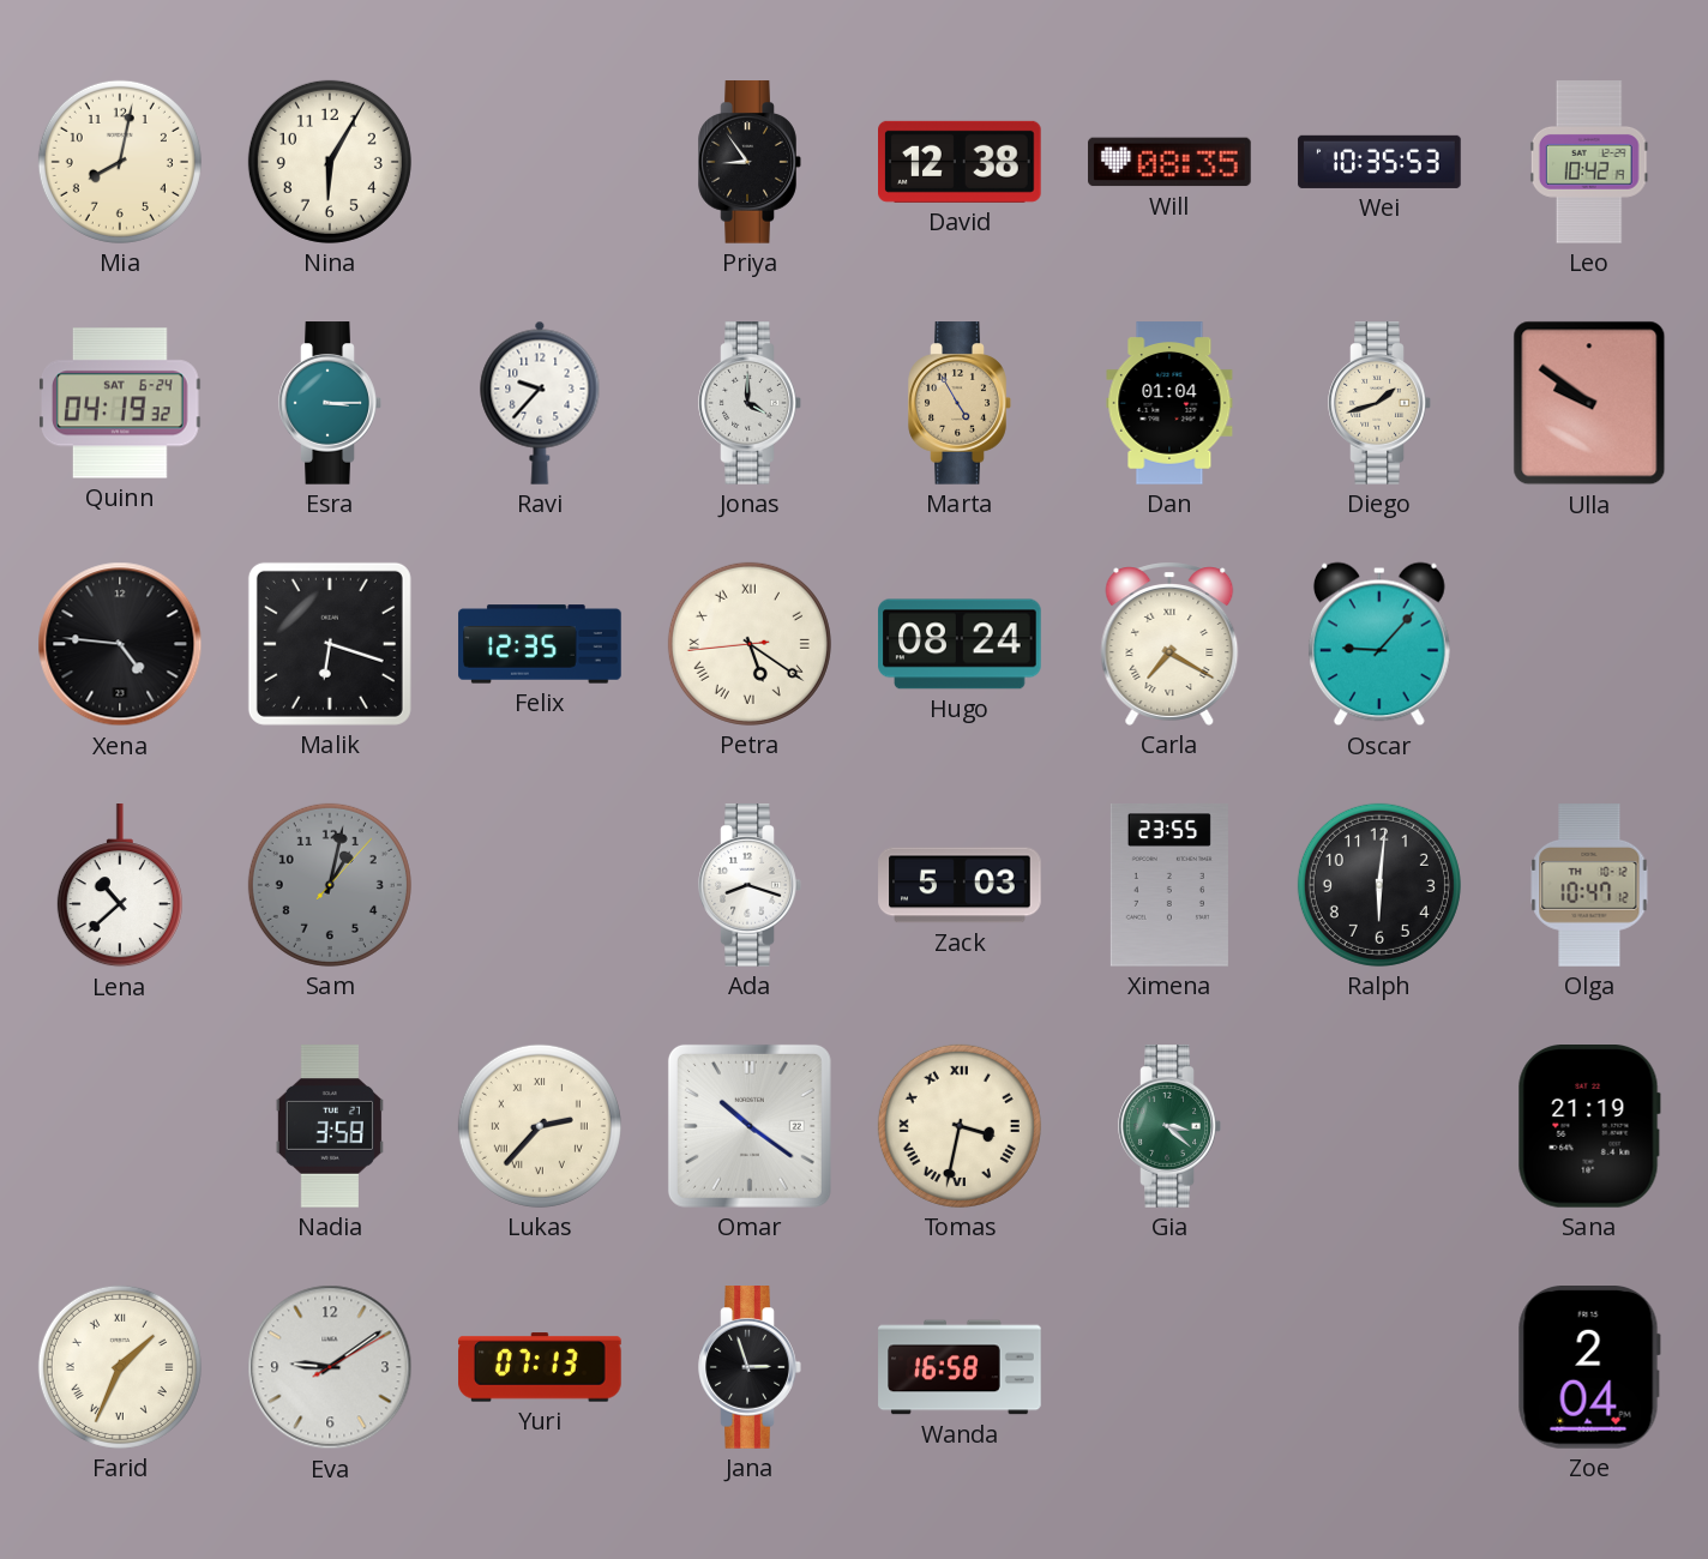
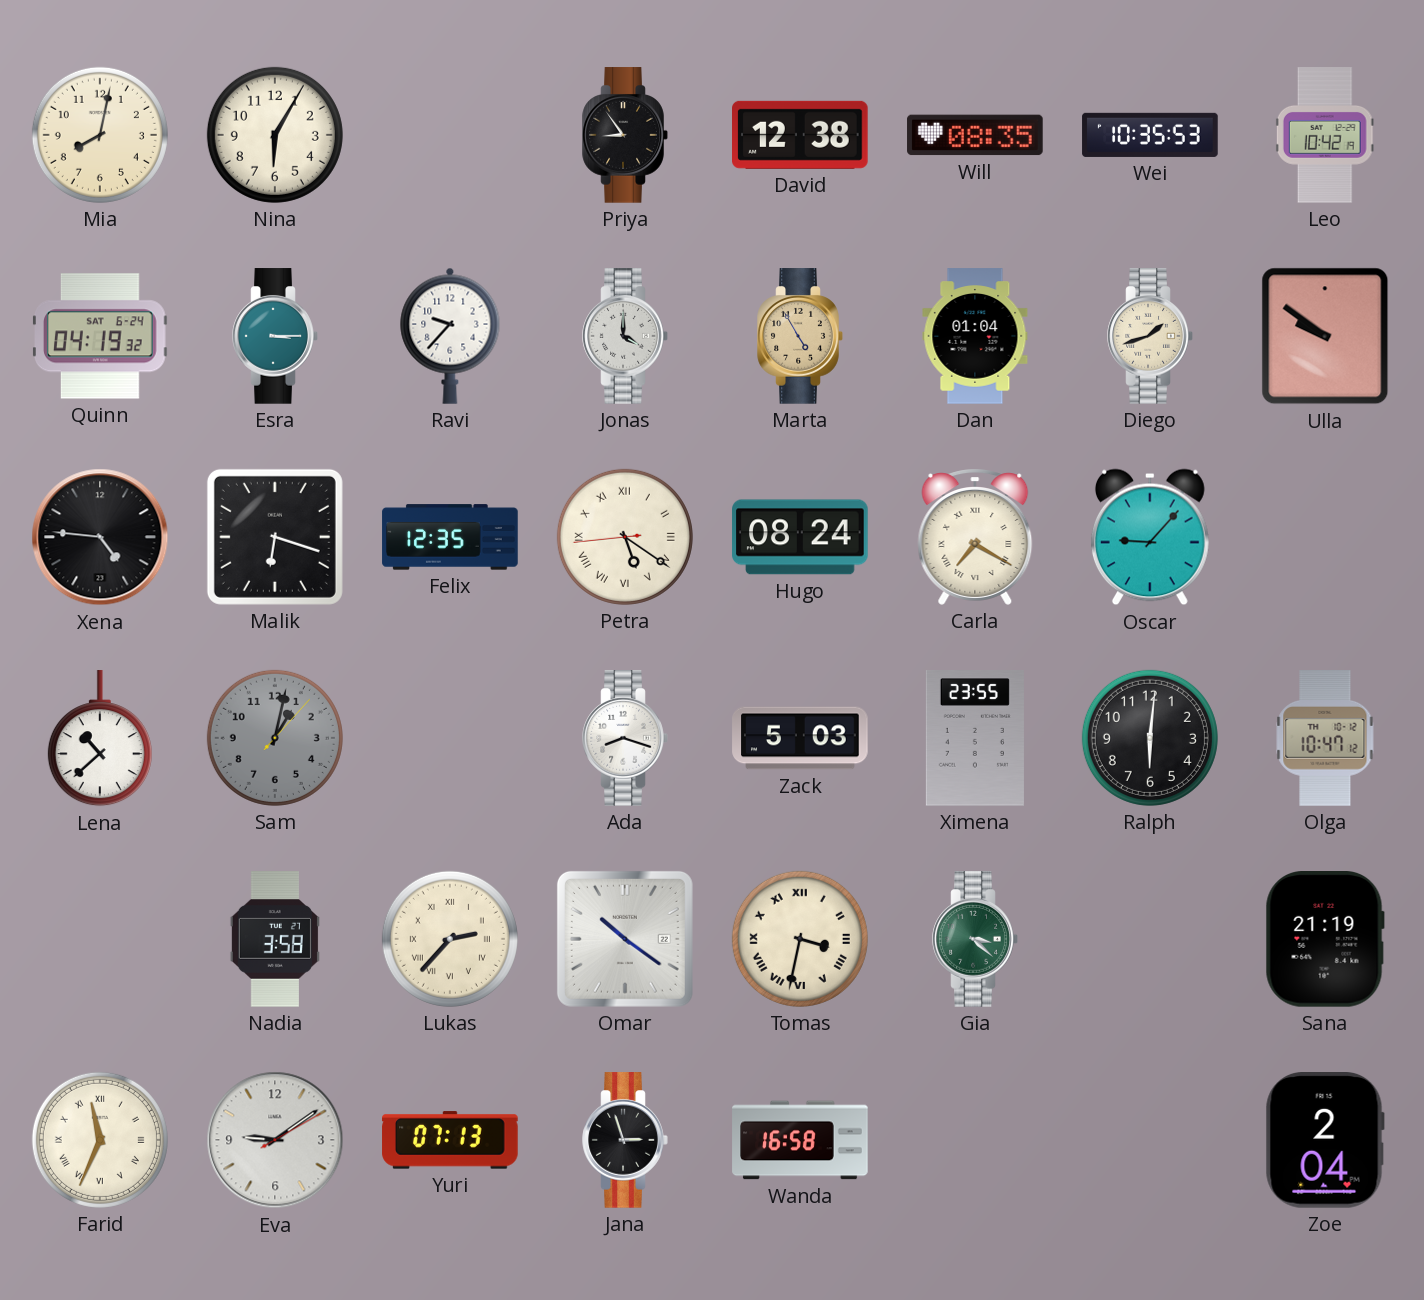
Farid: 1:34 -> 11:34 (100, 1140)
